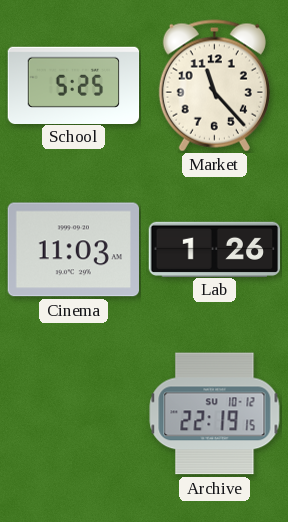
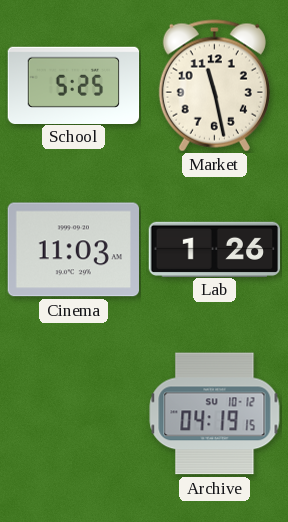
Market: 11:23 -> 11:28 (214, 86)
Archive: 22:19 -> 04:19 (215, 414)
